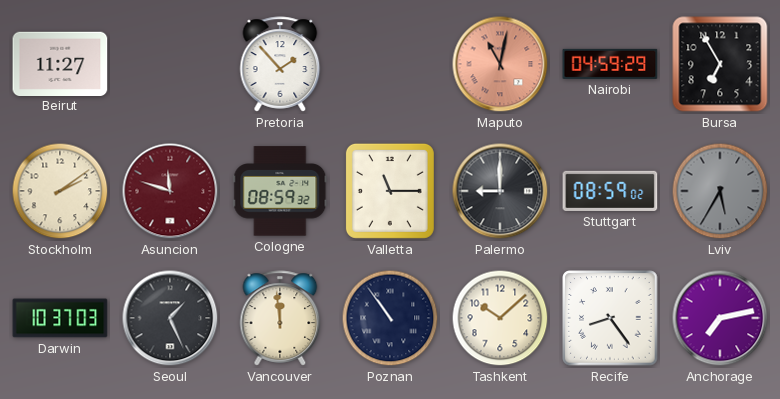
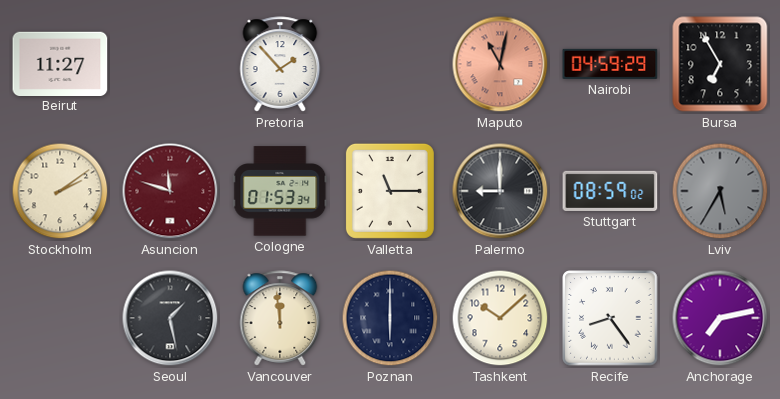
Cologne: 08:59 -> 01:53 (280, 191)
Darwin: 10:37 -> none (60, 318)
Seoul: 1:26 -> 1:28 (170, 318)
Poznan: 10:54 -> 6:00 (390, 318)
